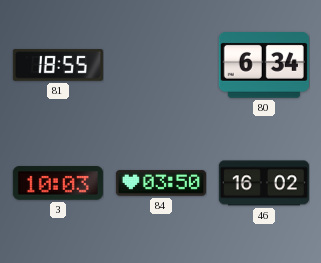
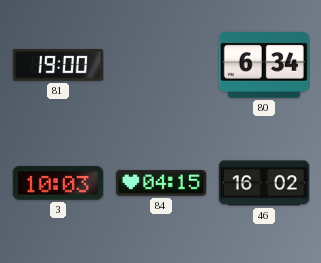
81: 18:55 -> 19:00 (58, 65)
84: 03:50 -> 04:15 (161, 183)
